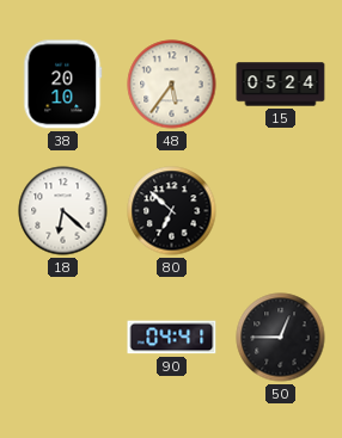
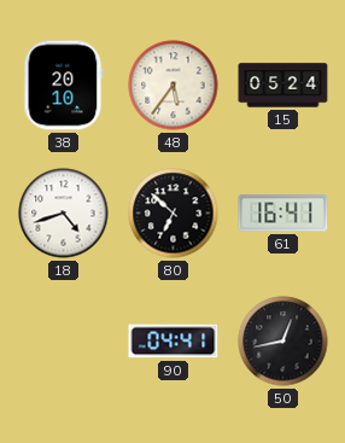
18: 6:22 -> 4:42 (64, 214)
61: none -> 16:41 (283, 214)
50: 12:45 -> 12:43 (283, 342)
